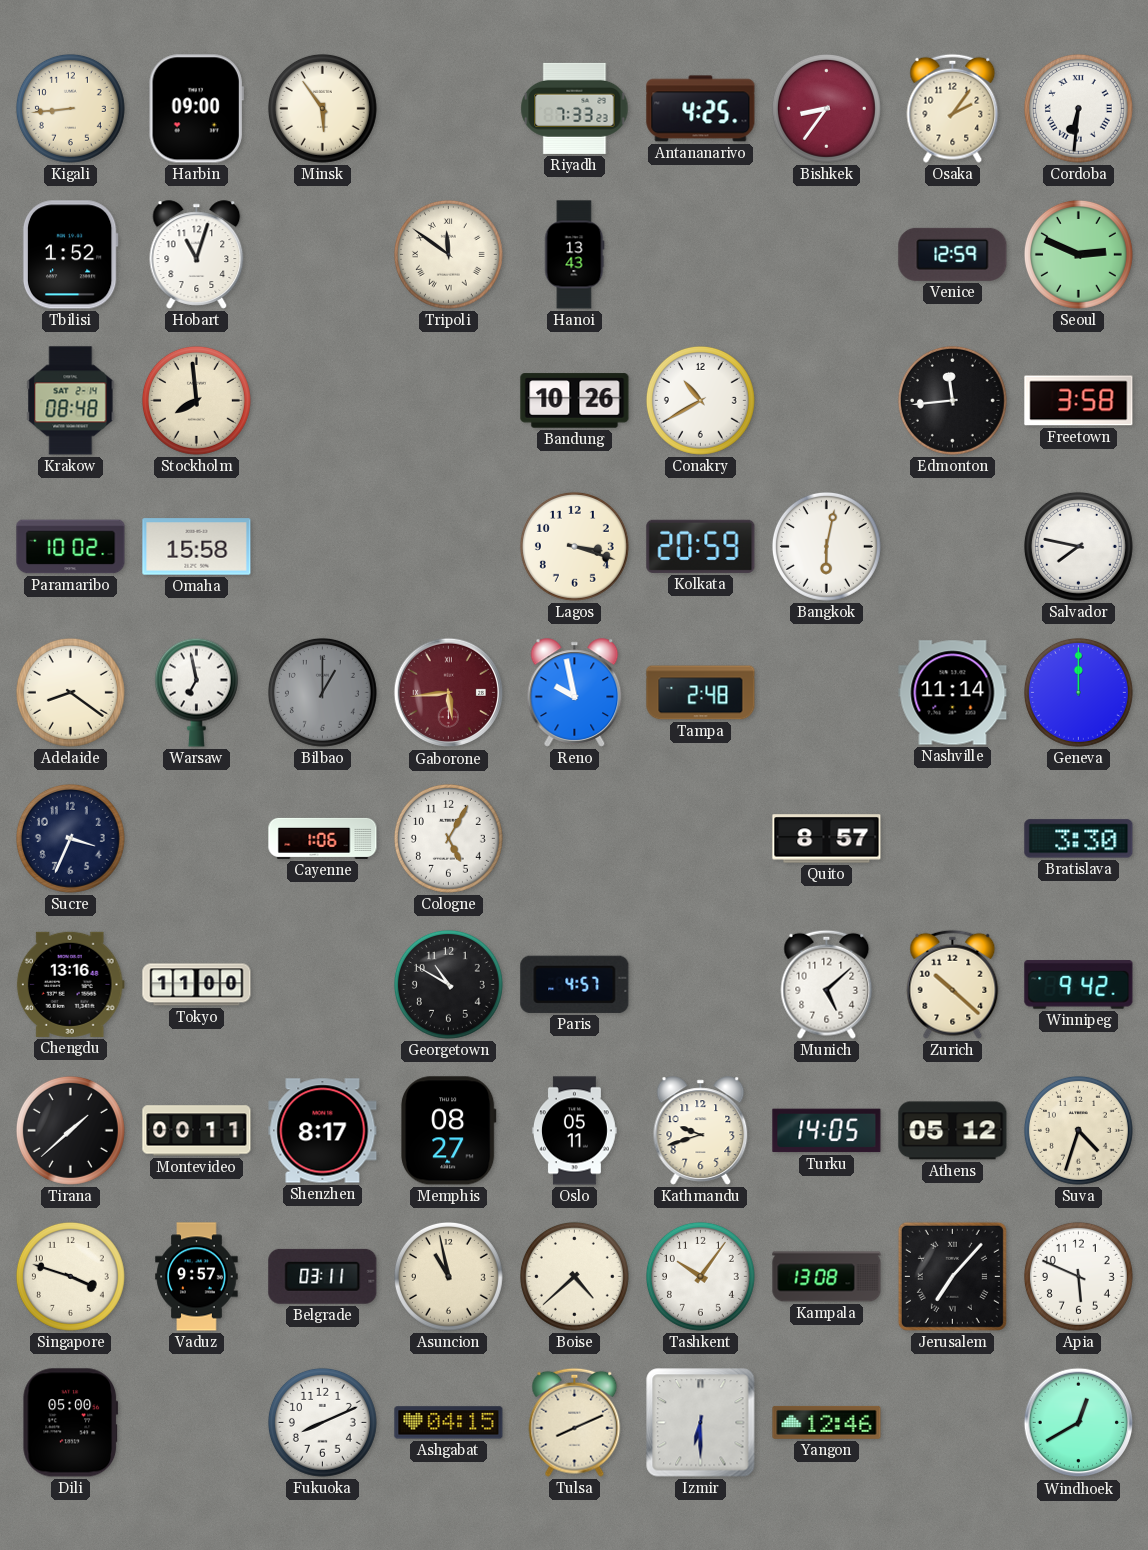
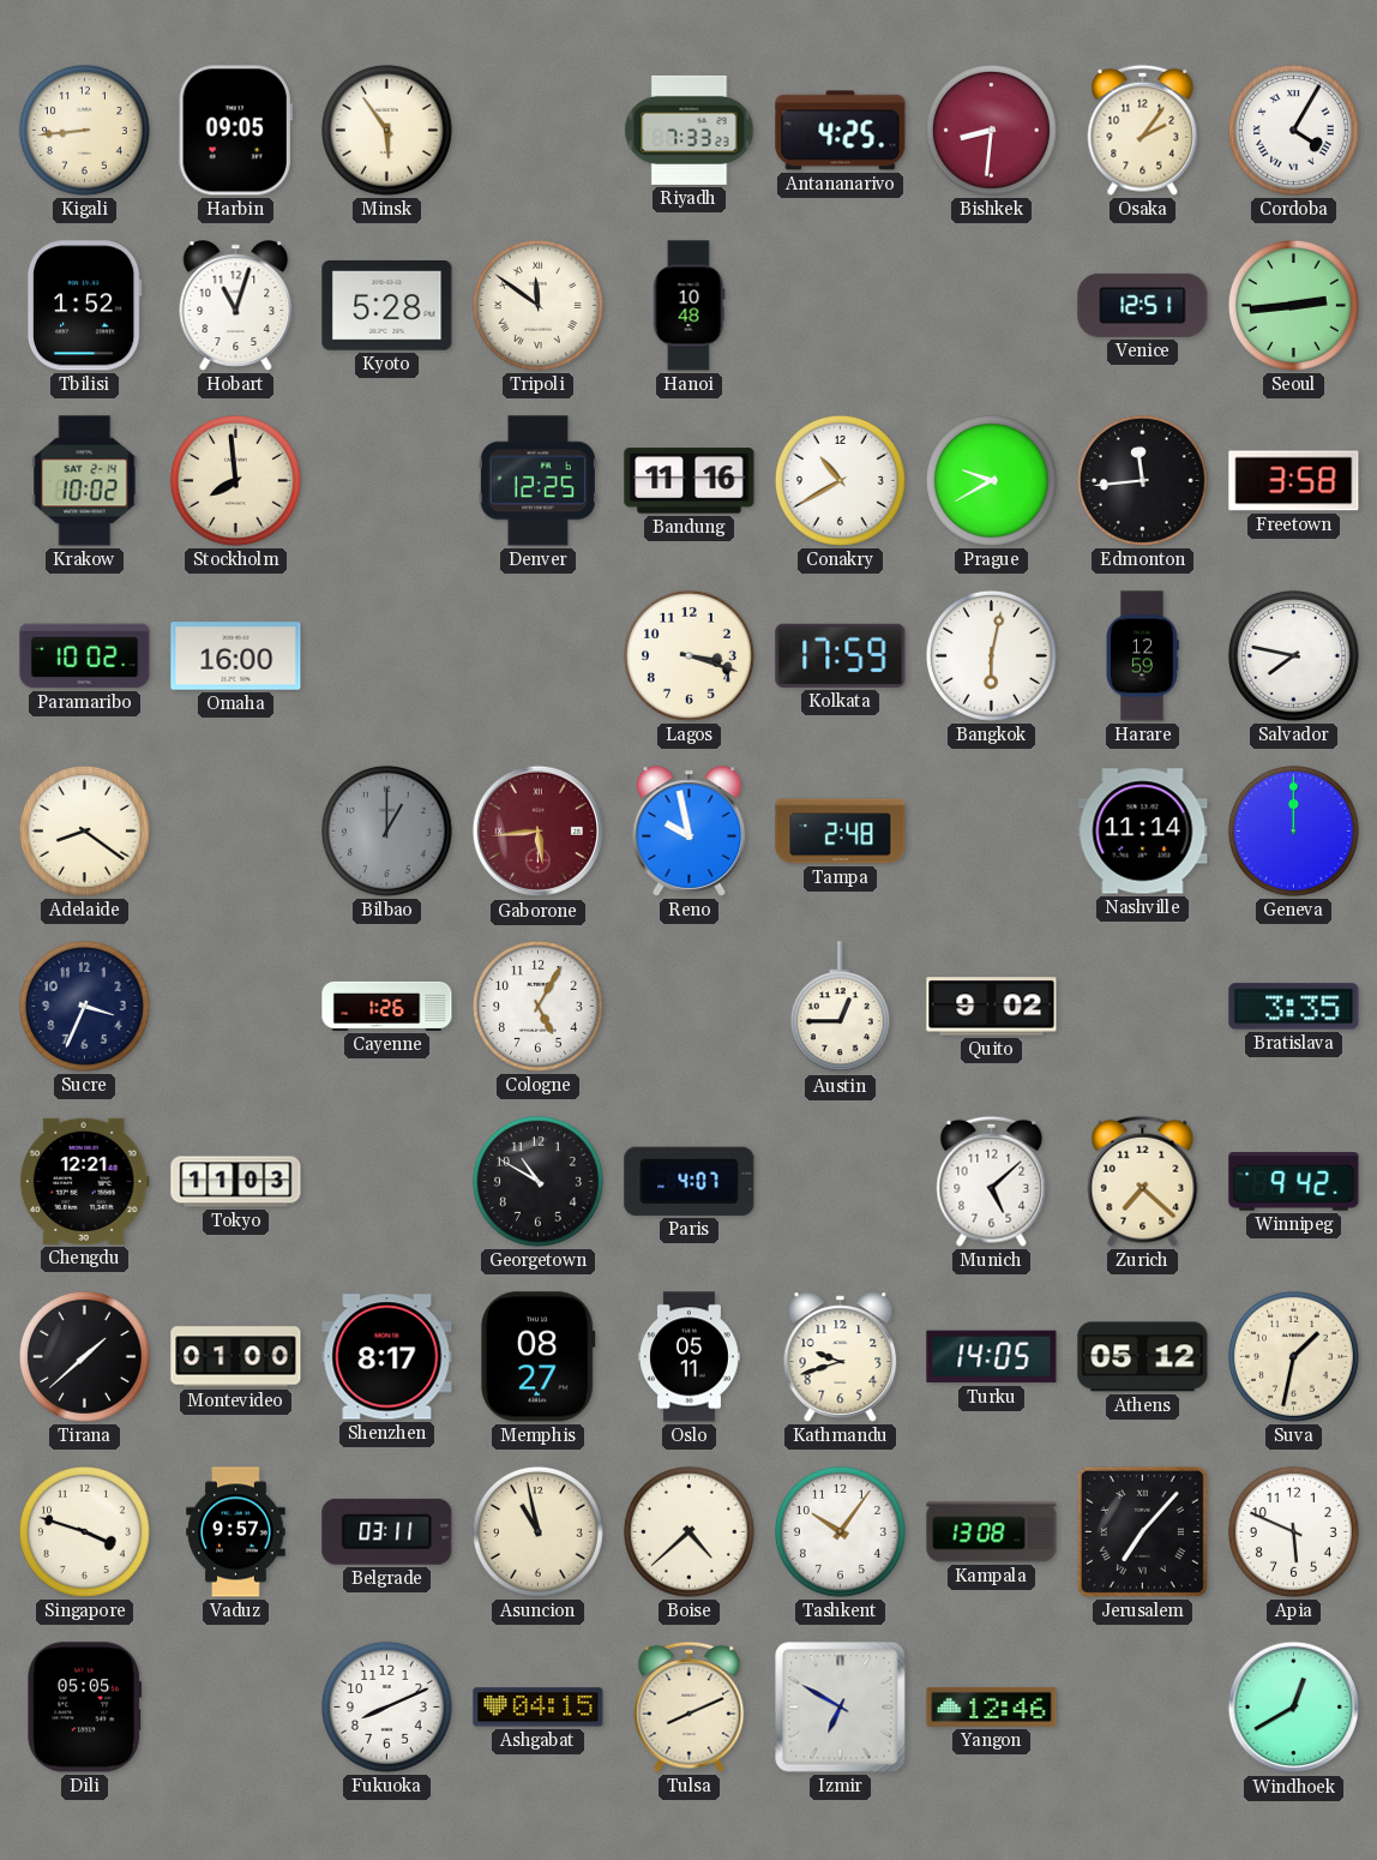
Harbin: 09:00 -> 09:05 (235, 131)
Bishkek: 8:36 -> 8:31 (991, 130)
Cordoba: 6:31 -> 4:05 (1293, 130)
Kyoto: none -> 5:28 (387, 306)
Hanoi: 13:43 -> 10:48 (688, 306)
Venice: 12:59 -> 12:51 (1143, 305)
Seoul: 2:49 -> 2:44 (1293, 305)
Krakow: 08:48 -> 10:02 (85, 481)
Denver: none -> 12:25 (537, 481)
Bandung: 10:26 -> 11:16 (690, 481)
Prague: none -> 9:40 (991, 480)
Omaha: 15:58 -> 16:00 (236, 656)
Kolkata: 20:59 -> 17:59 (841, 655)
Harare: none -> 12:59 (1142, 656)
Warsaw: 6:58 -> none (196, 692)
Cayenne: 1:06 -> 1:26 (387, 1006)
Austin: none -> 12:45 (840, 1007)
Quito: 8:57 -> 9:02 (992, 1007)
Bratislava: 3:30 -> 3:35 (1294, 1007)
Chengdu: 13:16 -> 12:21 (84, 1181)
Tokyo: 11:00 -> 11:03 (236, 1182)
Paris: 4:57 -> 4:07 (690, 1181)
Zurich: 10:22 -> 7:22 (1143, 1181)
Montevideo: 00:11 -> 01:00 (236, 1357)
Suva: 4:33 -> 1:32 (1293, 1356)
Dili: 05:00 -> 05:05 (85, 1708)
Izmir: 6:30 -> 6:50 (841, 1708)
